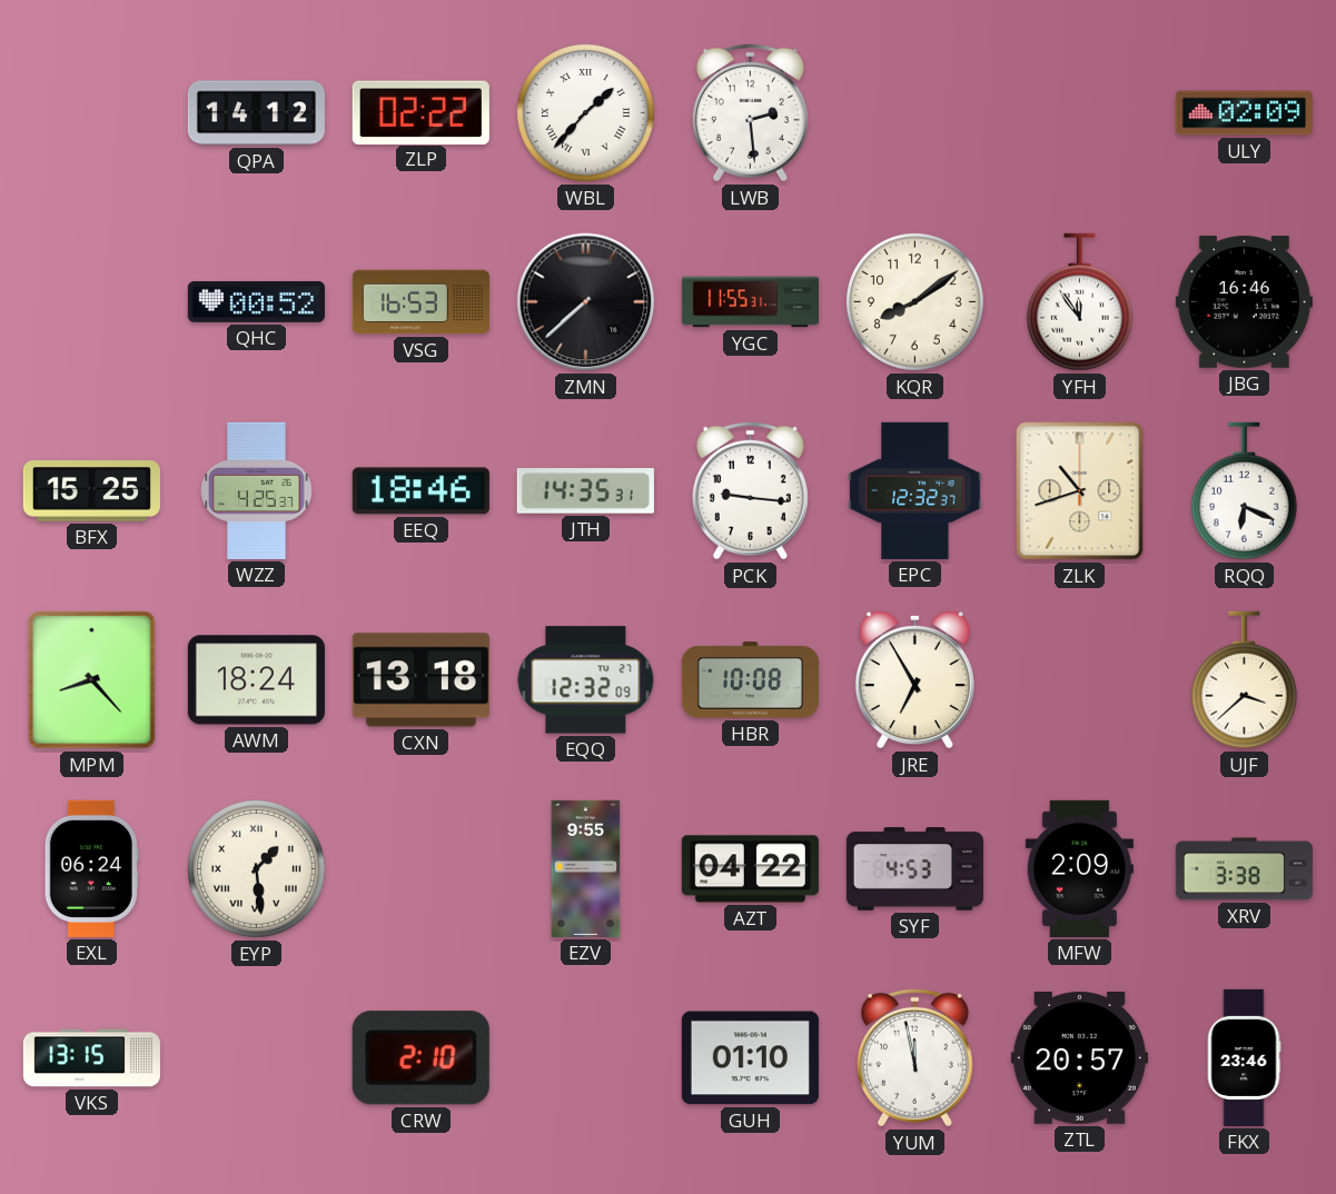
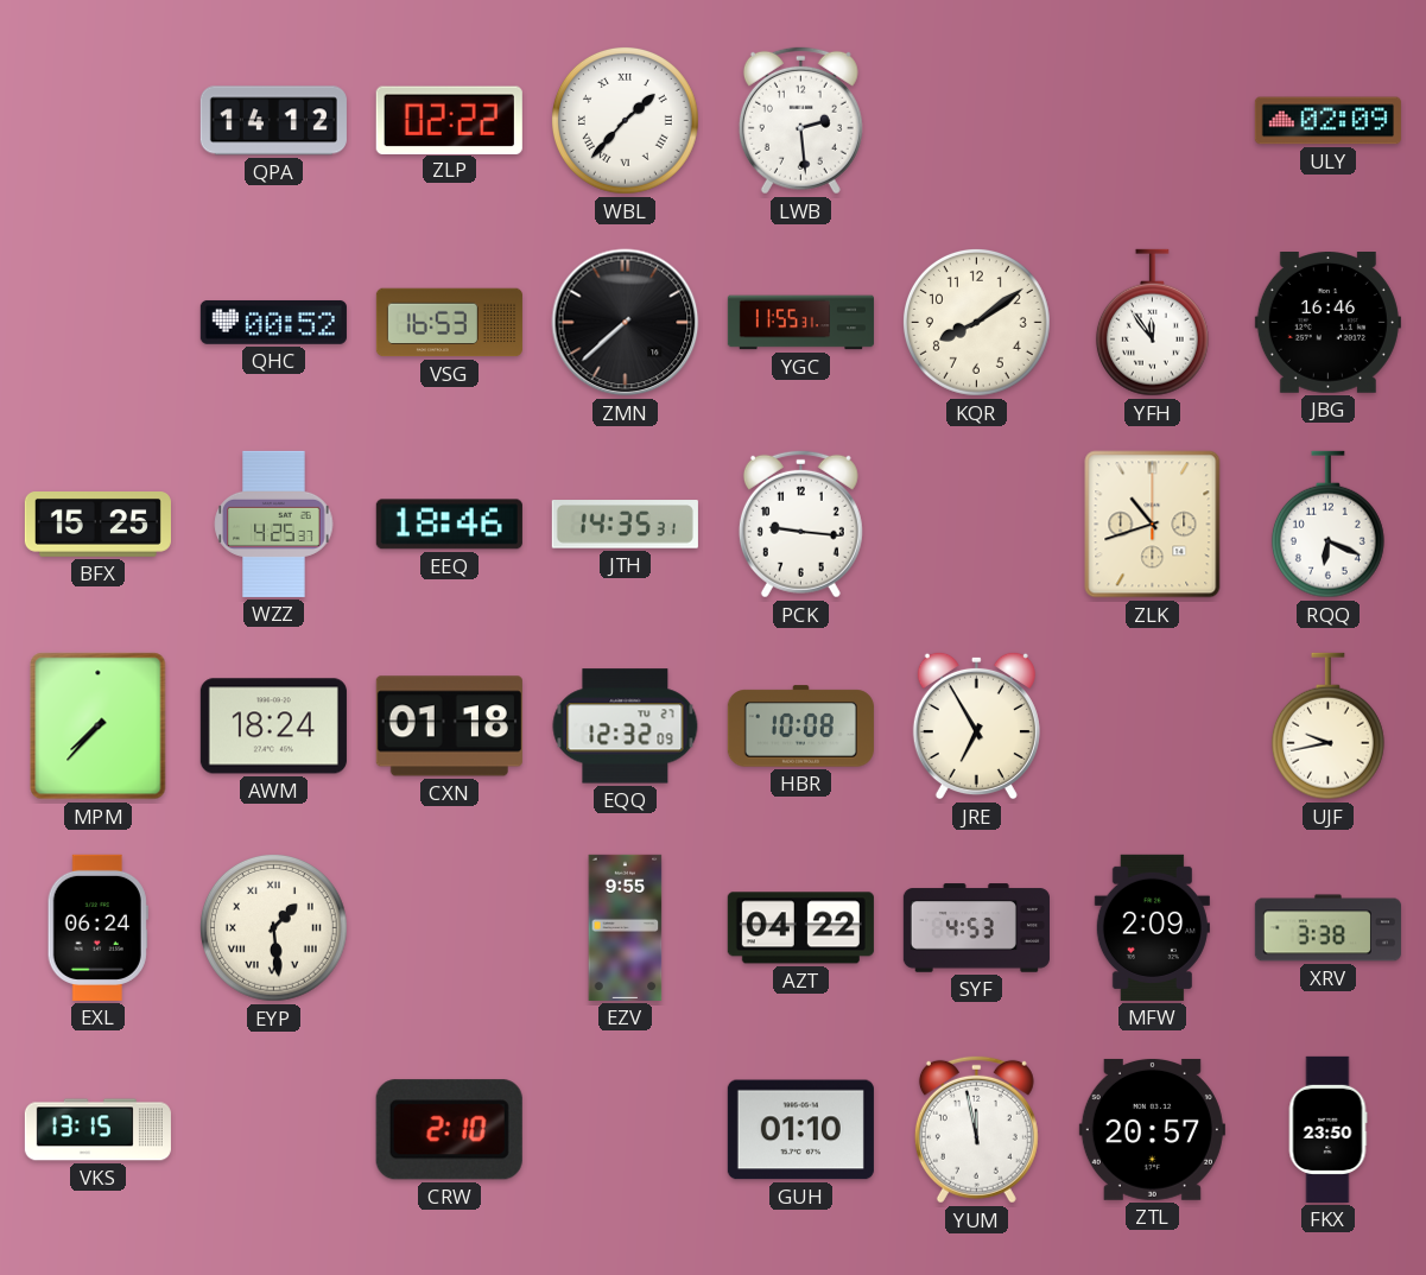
EPC: 12:32 -> none (916, 490)
MPM: 8:23 -> 7:37 (99, 727)
CXN: 13:18 -> 01:18 (449, 727)
UJF: 3:38 -> 9:43 (1327, 727)
FKX: 23:46 -> 23:50 (1327, 1129)
